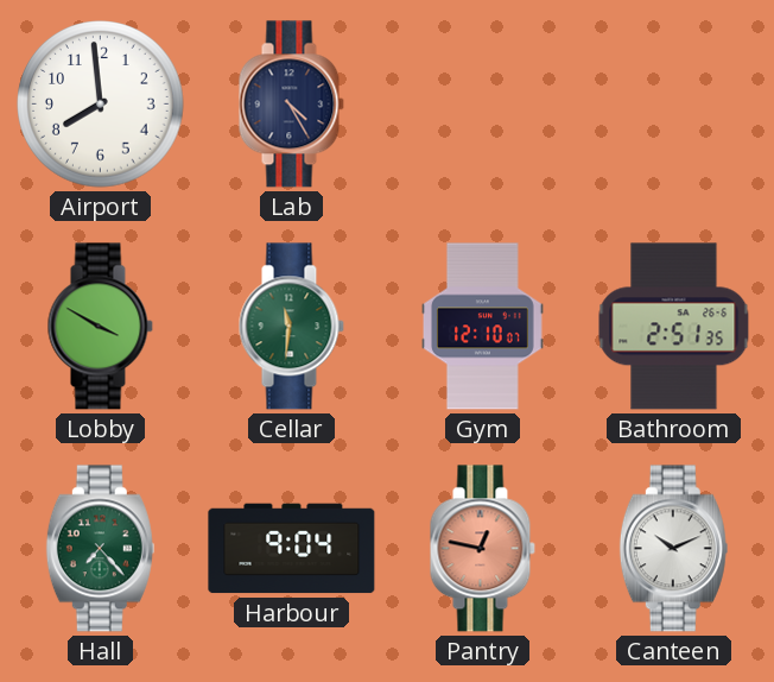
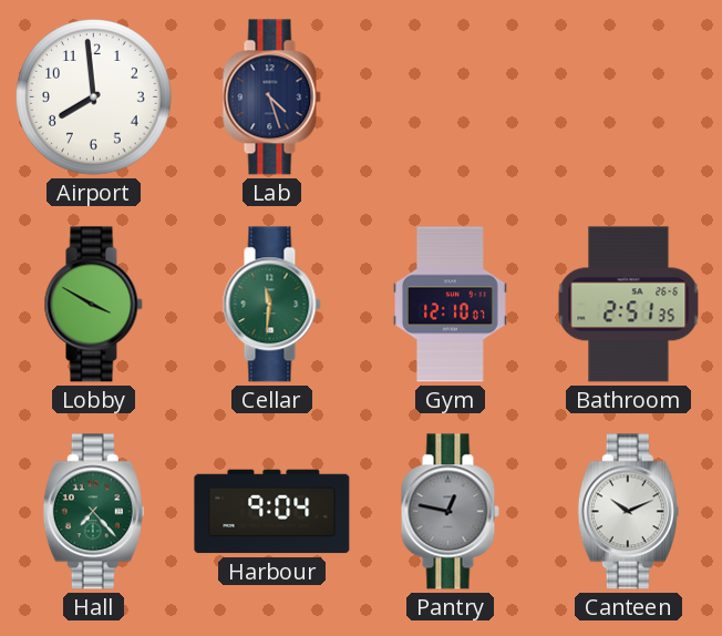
Lab: 4:25 -> 4:27 (271, 98)
Pantry dial: salmon -> grey (450, 512)
